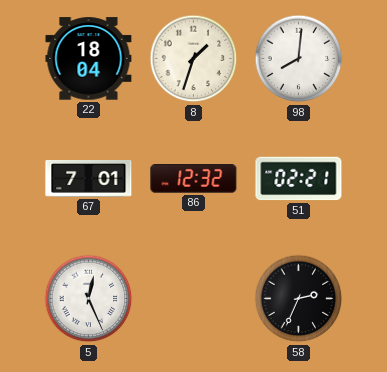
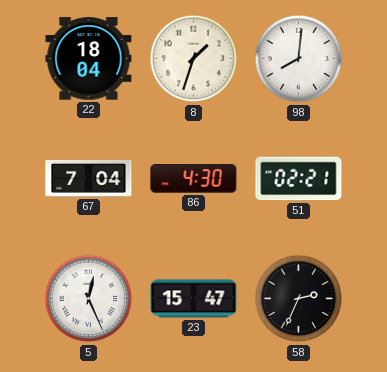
67: 7:01 -> 7:04 (89, 178)
86: 12:32 -> 4:30 (194, 179)
23: none -> 15:47 (194, 299)
